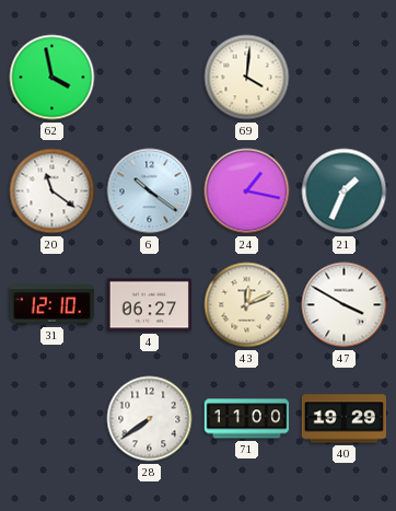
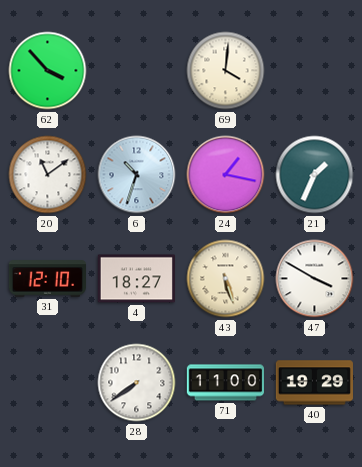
62: 3:58 -> 3:53 (48, 71)
20: 11:21 -> 11:09 (48, 175)
6: 10:21 -> 10:33 (137, 175)
4: 06:27 -> 18:27 (136, 279)
43: 12:11 -> 5:27 (226, 279)
